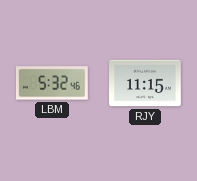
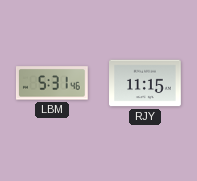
LBM: 5:32 -> 5:31 (52, 83)
